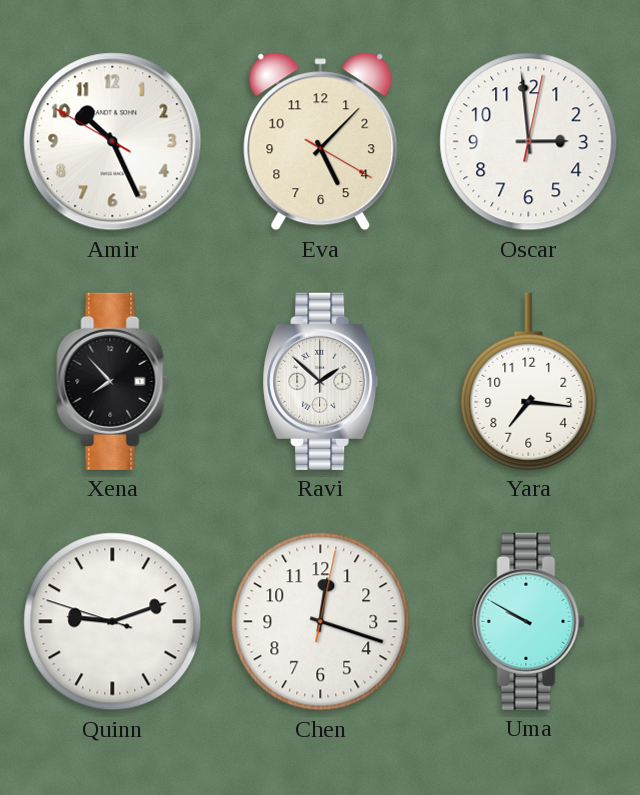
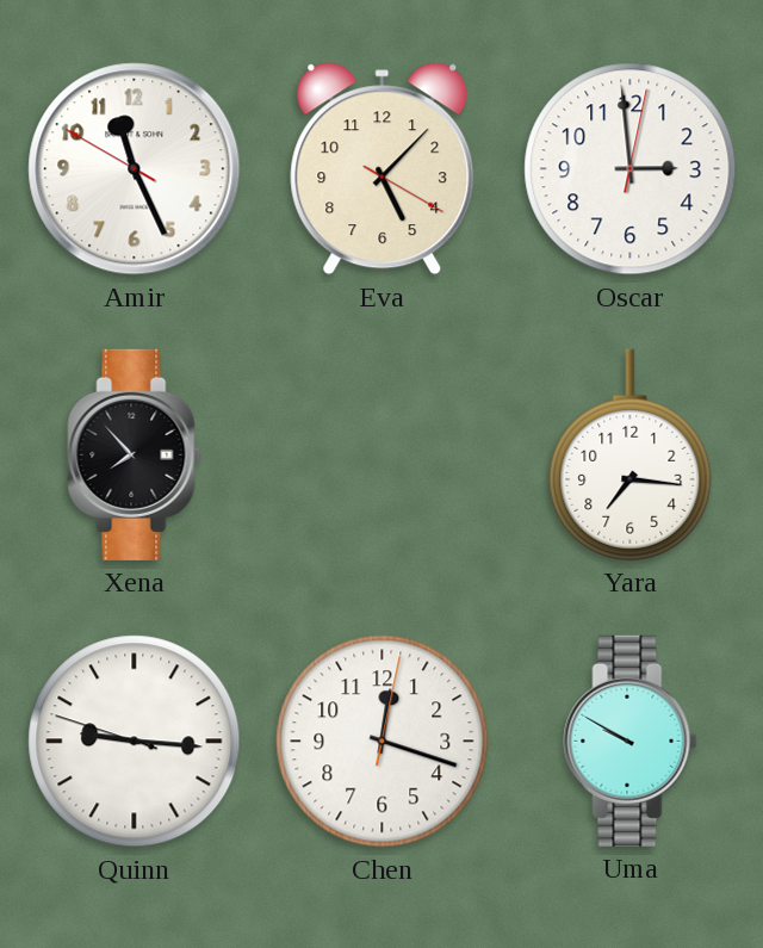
Amir: 10:25 -> 11:25 (135, 169)
Ravi: 1:52 -> none (321, 381)
Quinn: 9:11 -> 9:15 (135, 742)
